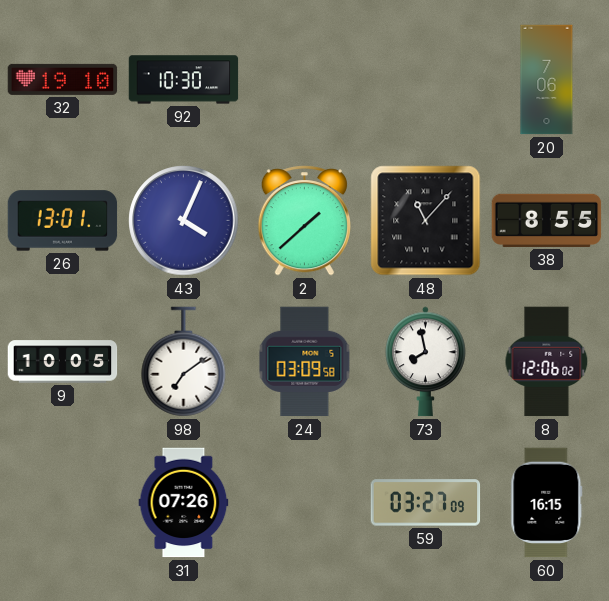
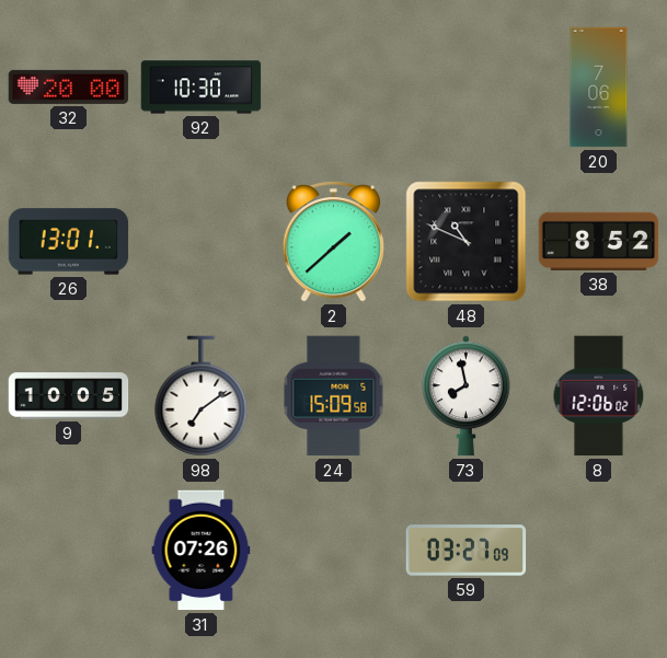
32: 19:10 -> 20:00 (69, 86)
43: 4:04 -> none (184, 221)
48: 11:07 -> 10:49 (467, 242)
38: 8:55 -> 8:52 (599, 241)
24: 03:09 -> 15:09 (334, 396)
60: 16:15 -> none (547, 503)
